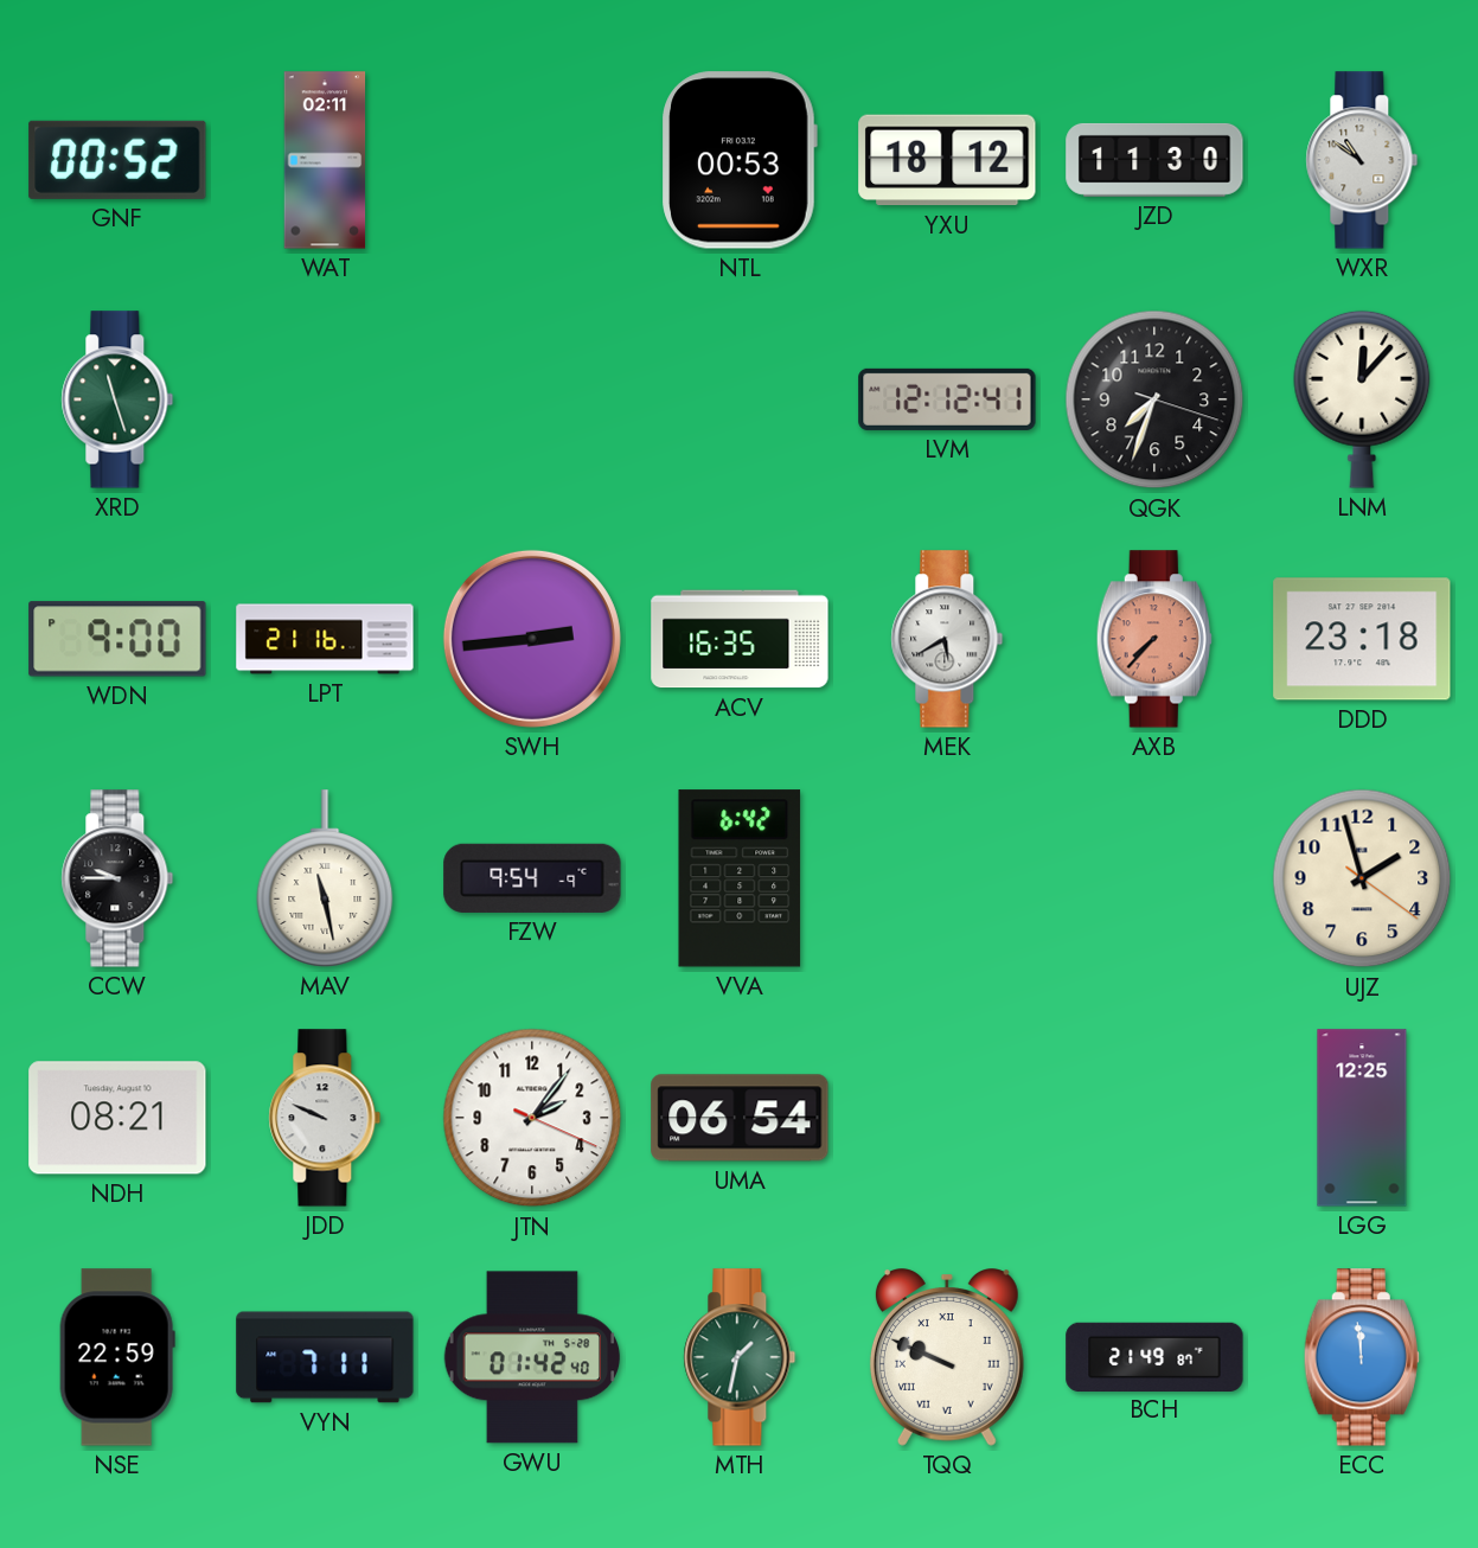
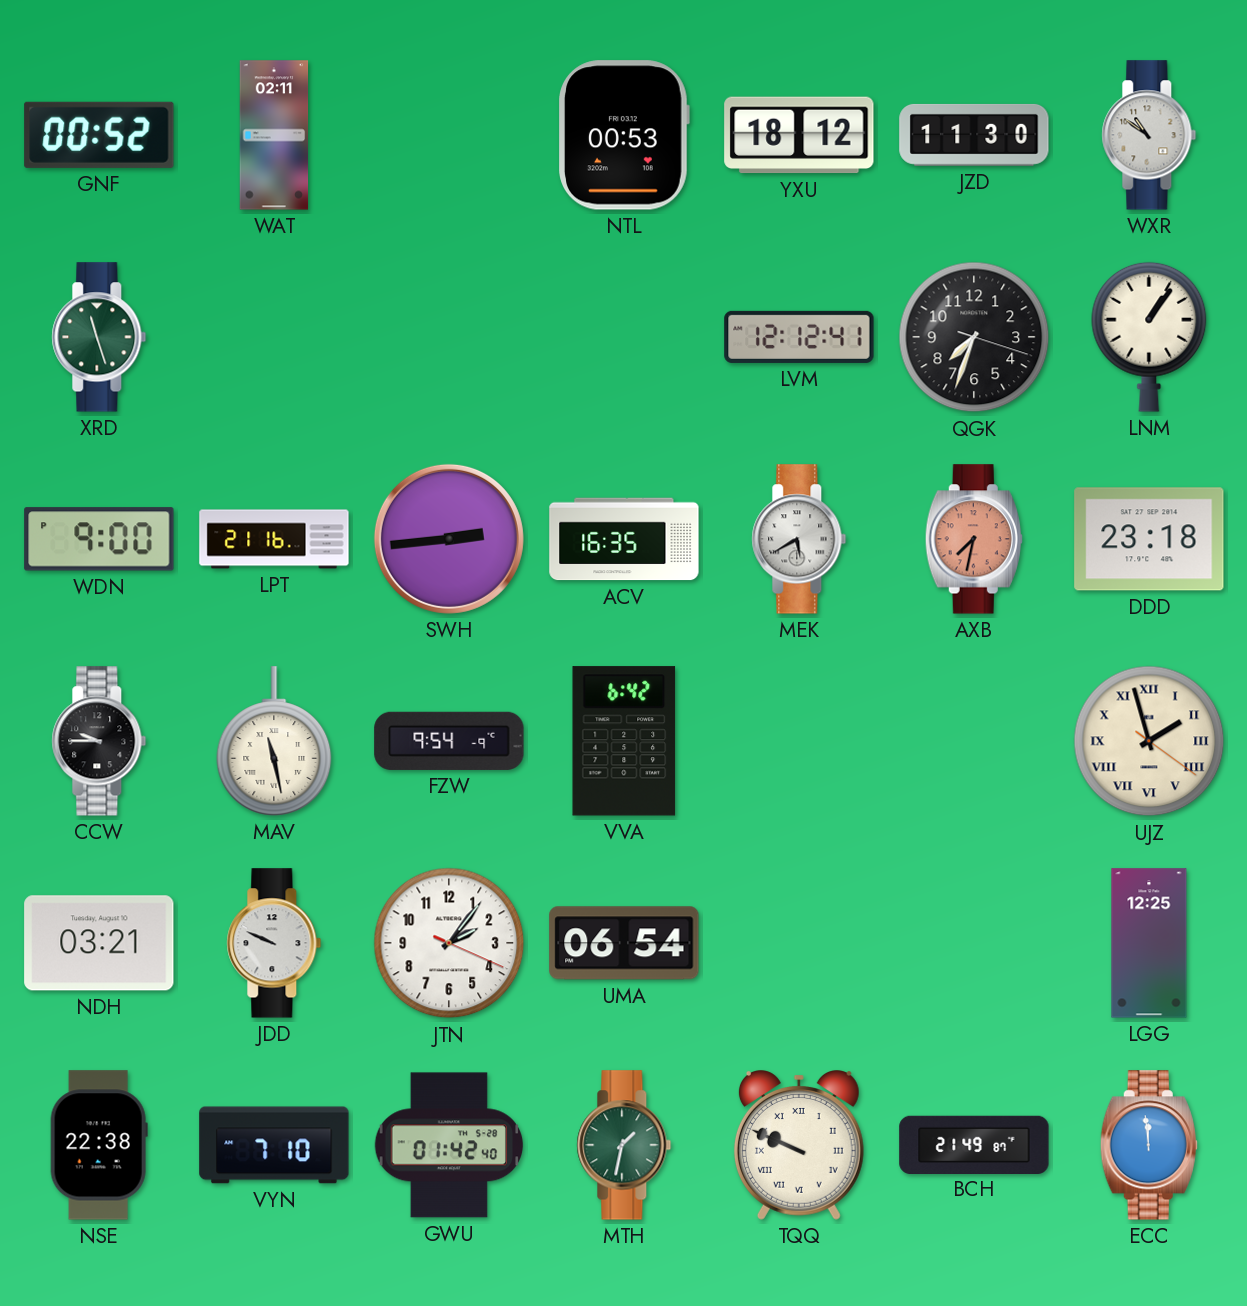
LNM: 12:07 -> 1:06 (1149, 337)
AXB: 7:37 -> 7:32 (974, 539)
UJZ numerals: Arabic -> Roman (1149, 741)
NDH: 08:21 -> 03:21 (99, 943)
NSE: 22:59 -> 22:38 (99, 1145)
VYN: 7:11 -> 7:10 (274, 1145)
